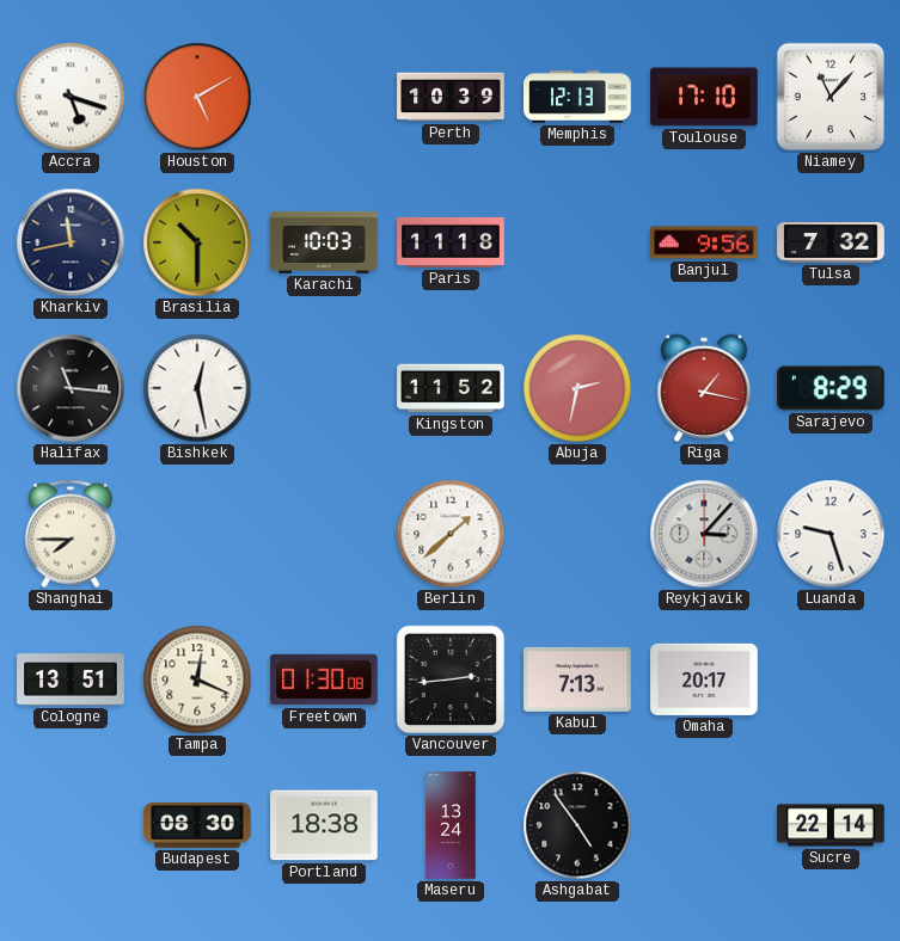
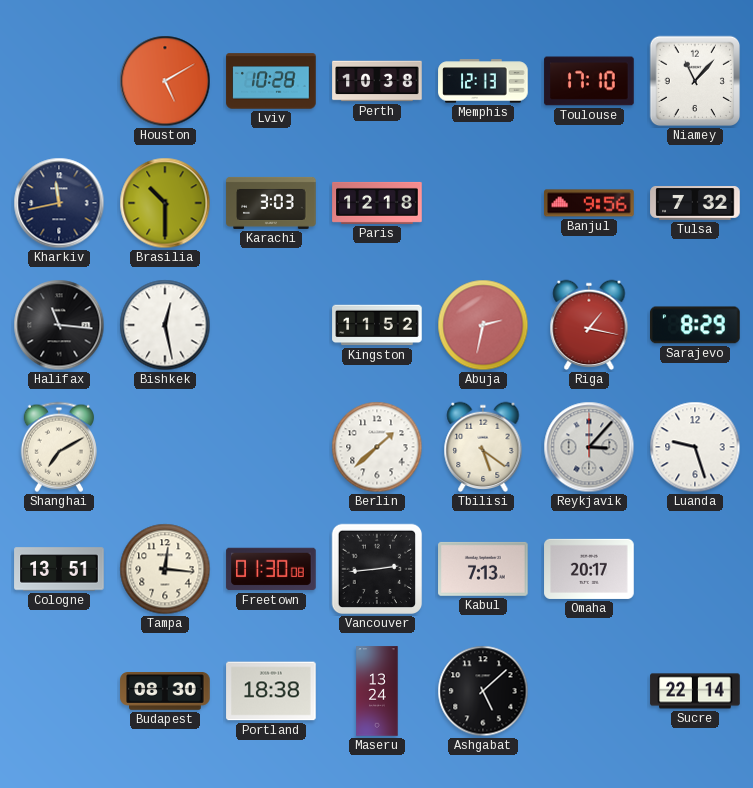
Accra: 5:18 -> none (71, 97)
Lviv: none -> 10:28 (271, 81)
Perth: 10:39 -> 10:38 (377, 81)
Karachi: 10:03 -> 3:03 (271, 203)
Paris: 11:18 -> 12:18 (377, 203)
Shanghai: 7:45 -> 7:10 (59, 447)
Tbilisi: none -> 5:21 (483, 447)
Tampa: 12:19 -> 12:16 (165, 569)
Ashgabat: 4:54 -> 5:08 (483, 691)
